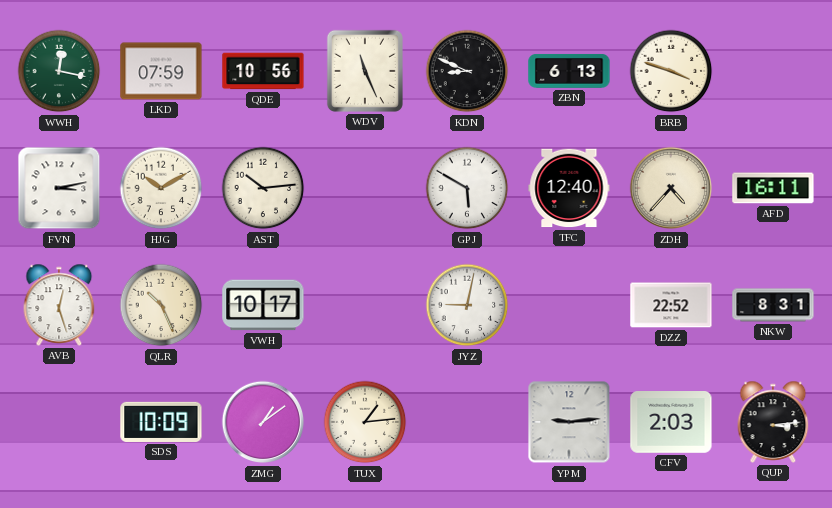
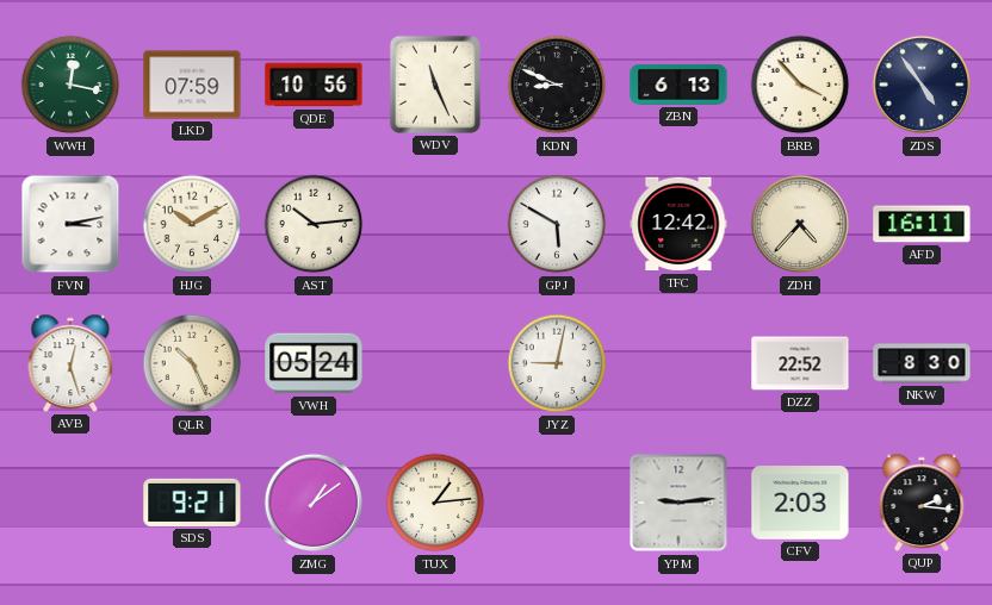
BRB: 3:48 -> 3:53 (800, 85)
ZDS: none -> 4:54 (922, 85)
TFC: 12:40 -> 12:42 (678, 224)
VWH: 10:17 -> 05:24 (314, 363)
NKW: 8:31 -> 8:30 (922, 363)
SDS: 10:09 -> 9:21 (192, 503)
QUP: 3:14 -> 2:16 (922, 503)
